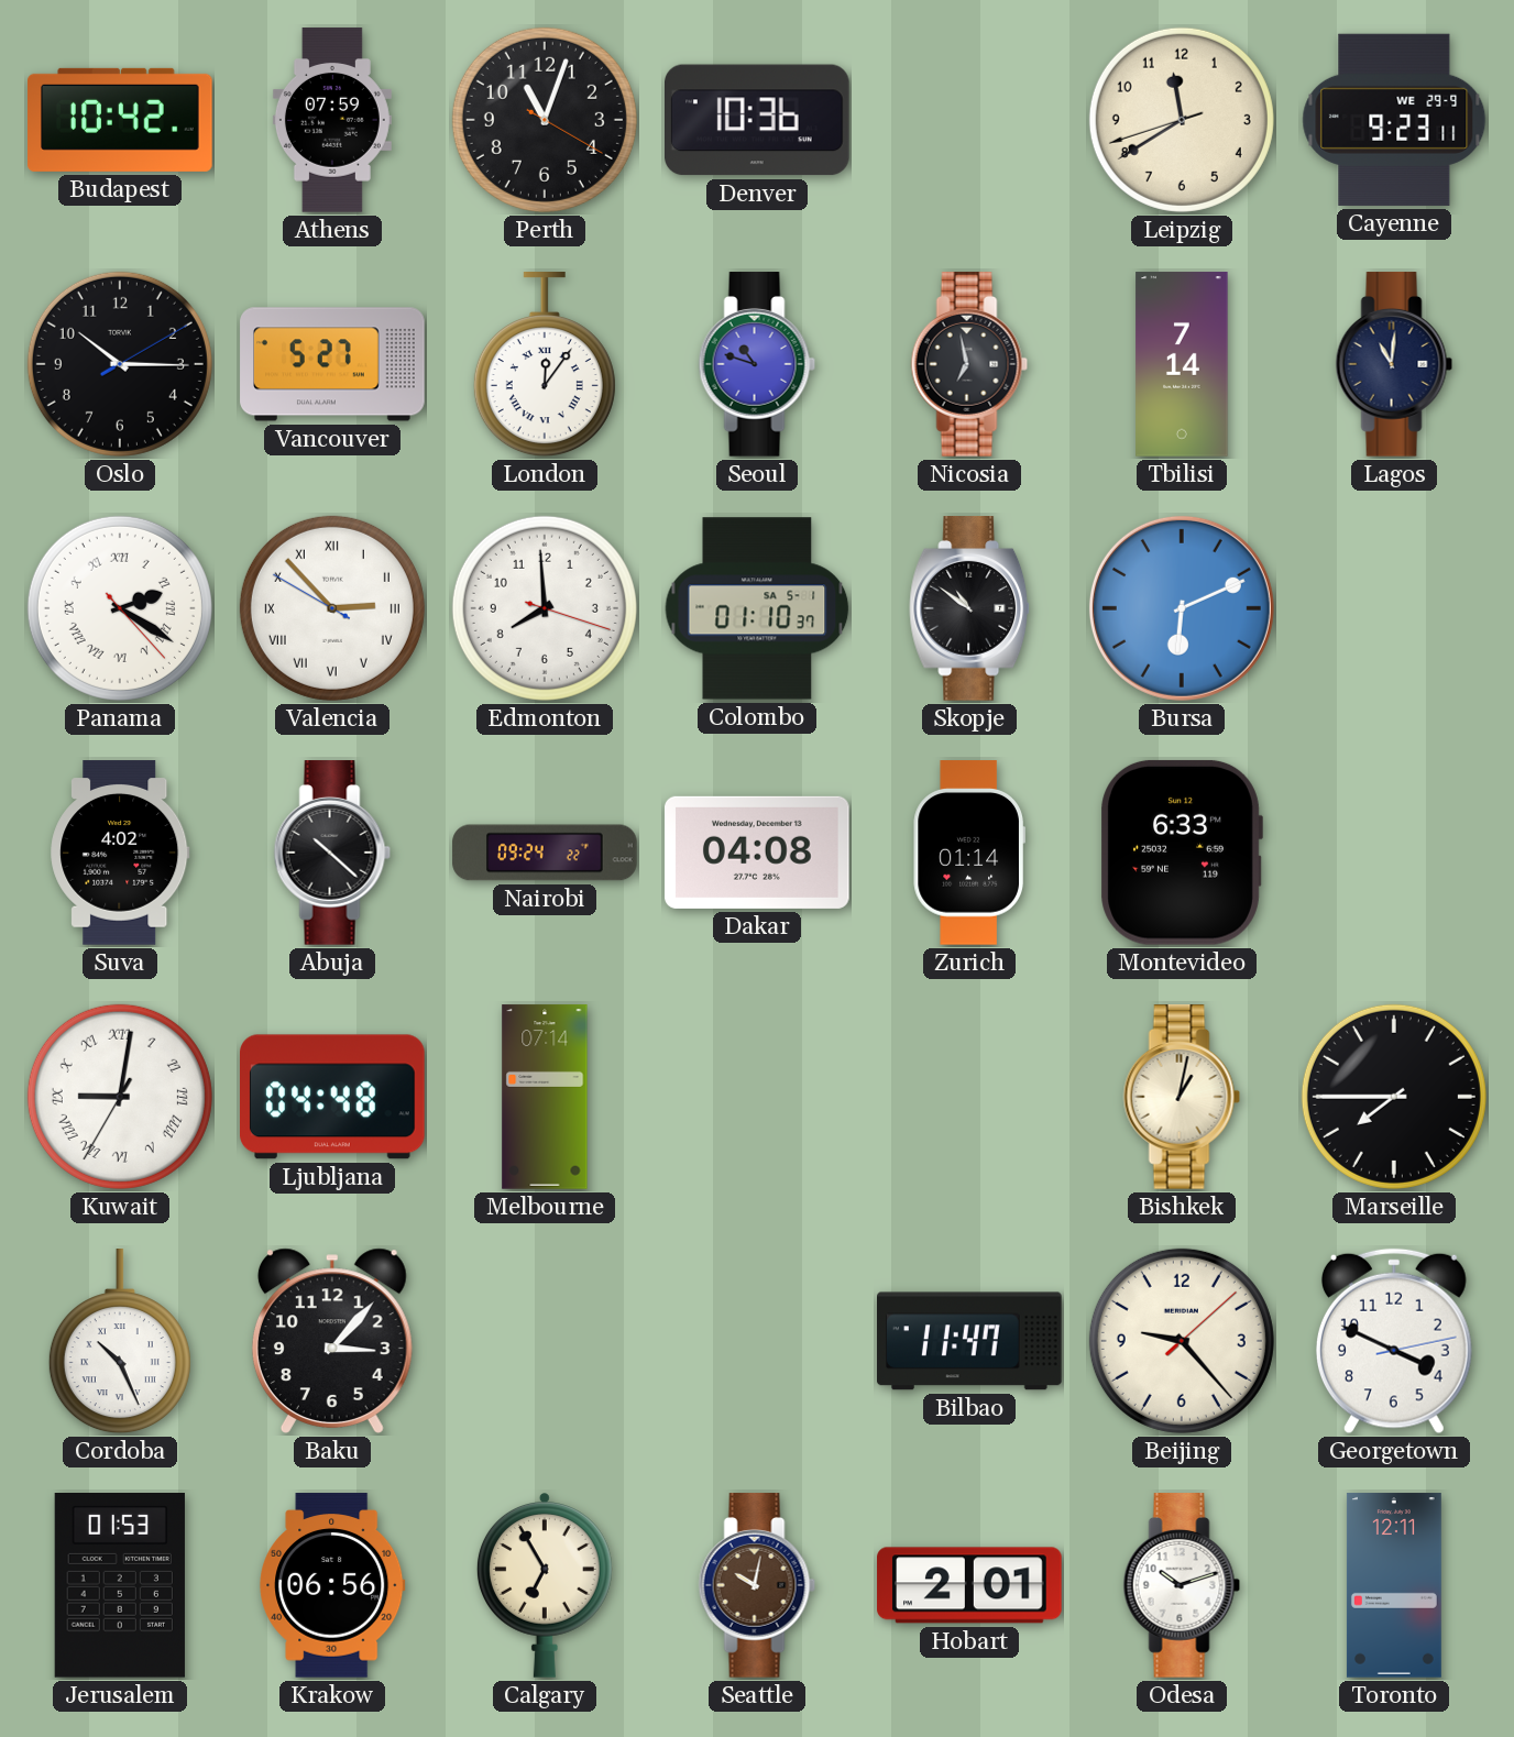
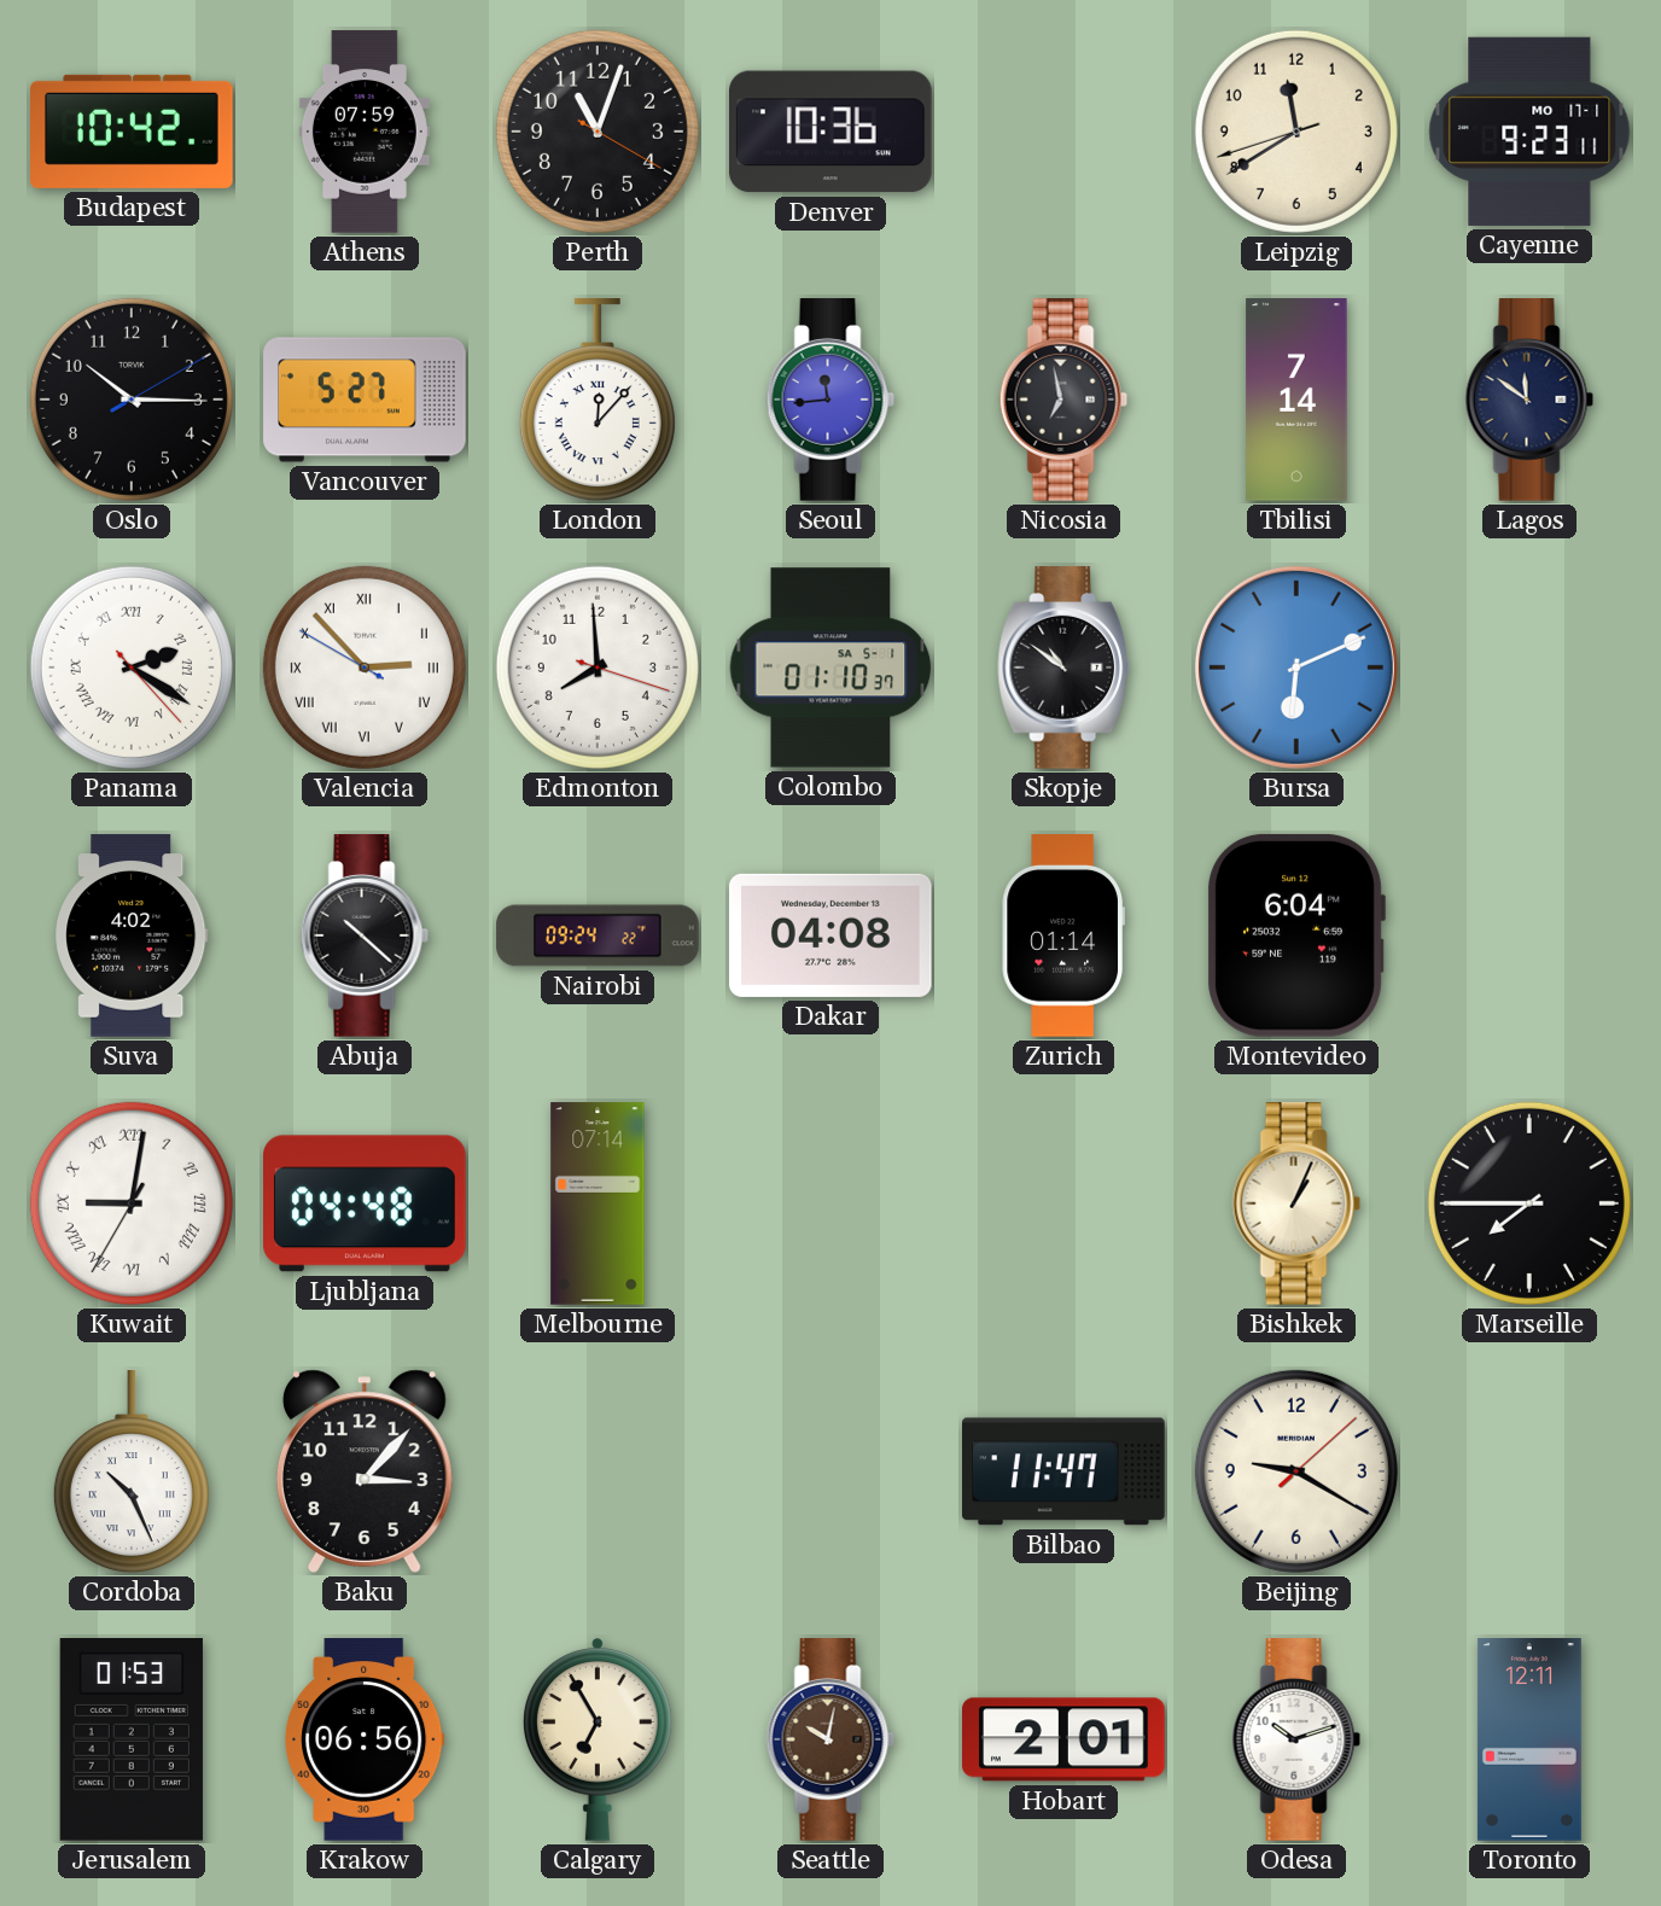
Cayenne date: WE 29-9 -> MO 17-1 (1529, 132)
London: 12:06 -> 12:07 (598, 401)
Seoul: 10:48 -> 11:44 (830, 400)
Lagos: 11:01 -> 11:51 (1529, 400)
Montevideo: 6:33 -> 6:04 (1296, 935)
Bishkek: 1:02 -> 1:04 (1296, 1203)
Beijing: 9:23 -> 9:20 (1296, 1471)
Georgetown: 3:49 -> none (1394, 1341)
